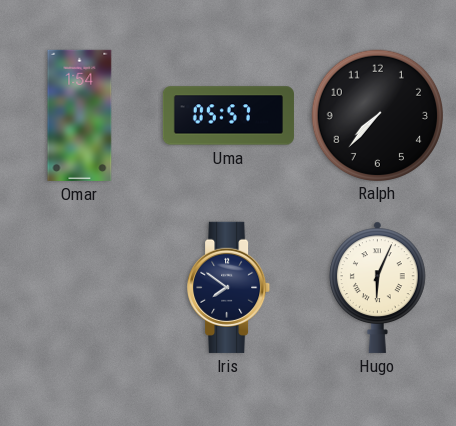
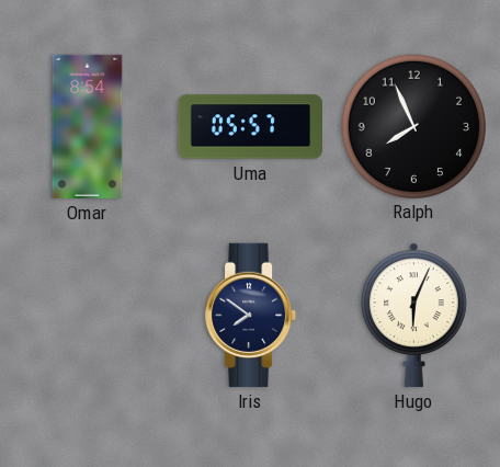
Omar: 1:54 -> 8:54 (88, 126)
Ralph: 7:37 -> 7:56 (413, 126)
